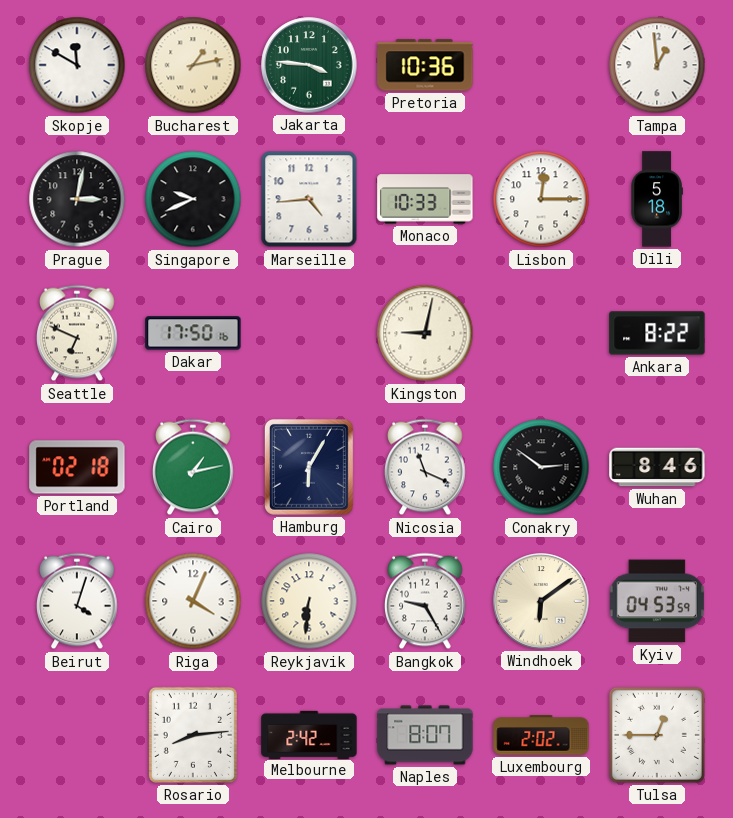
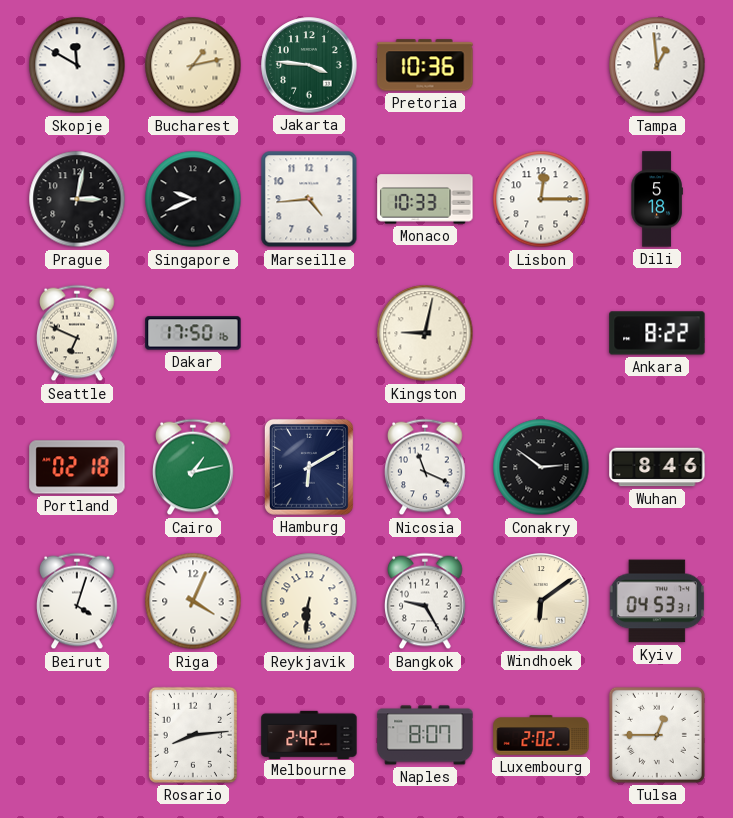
Hamburg: 6:05 -> 6:10 (309, 467)
Kyiv: 04:53:59 -> 04:53:31 (656, 601)
